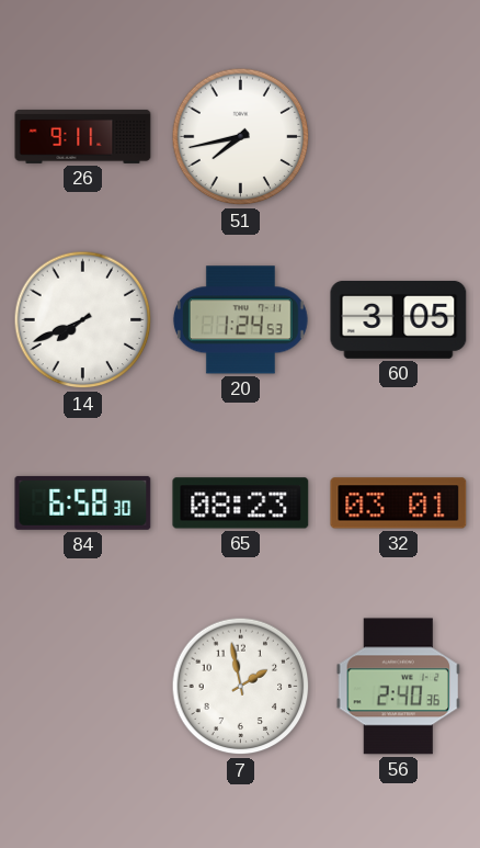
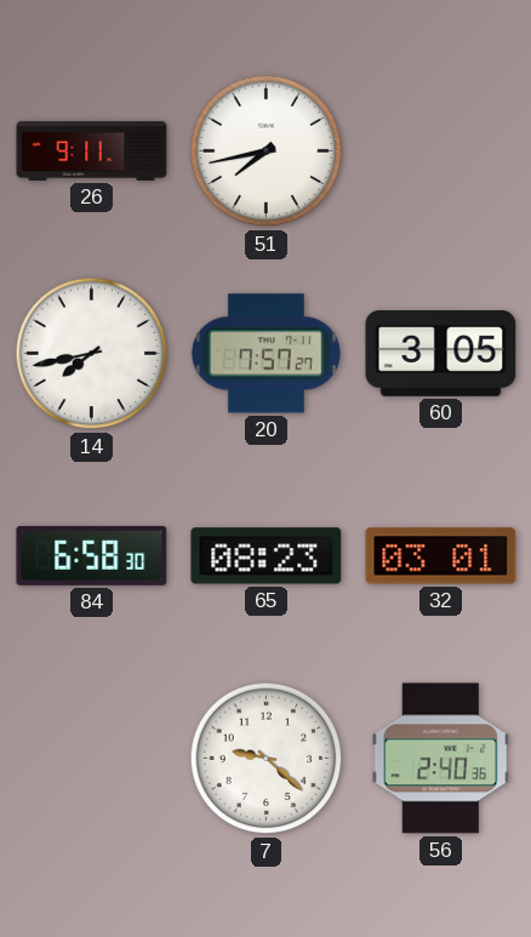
14: 7:41 -> 7:43 (92, 354)
20: 1:24 -> 7:57 (265, 354)
7: 1:58 -> 9:22 (267, 759)
